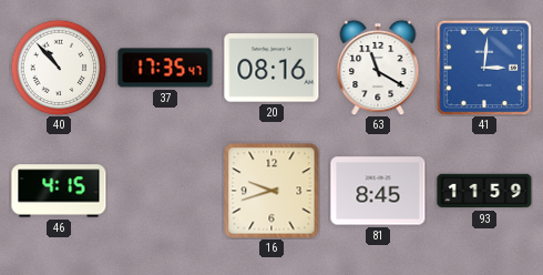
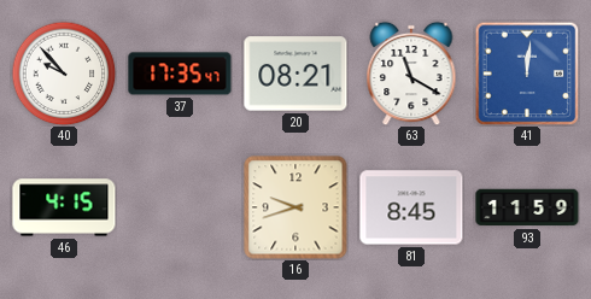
40: 10:53 -> 9:53 (64, 74)
20: 08:16 -> 08:21 (295, 74)
41: 3:01 -> 12:01 (527, 74)
